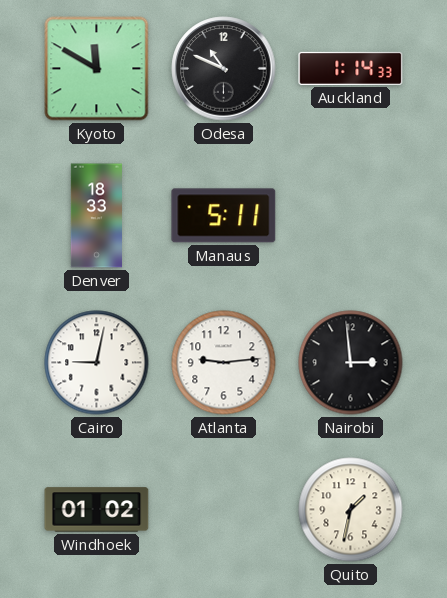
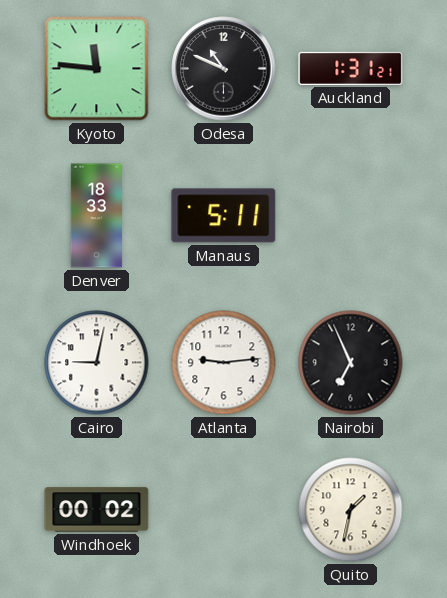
Kyoto: 11:50 -> 11:46 (97, 69)
Auckland: 1:14 -> 1:31 (351, 68)
Nairobi: 2:59 -> 6:56 (351, 363)
Windhoek: 01:02 -> 00:02 (97, 510)
